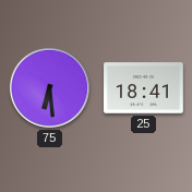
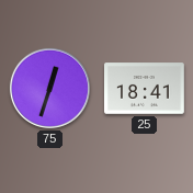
75: 6:29 -> 12:33 (49, 88)
